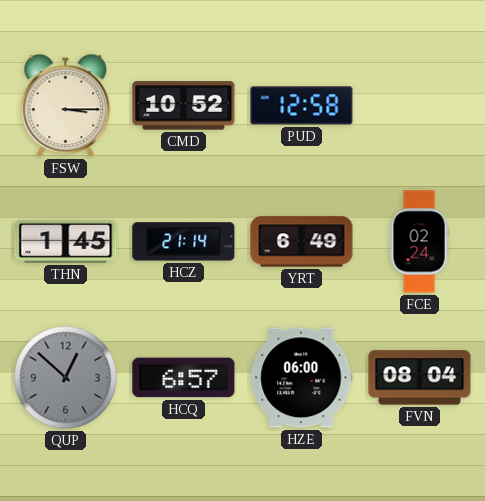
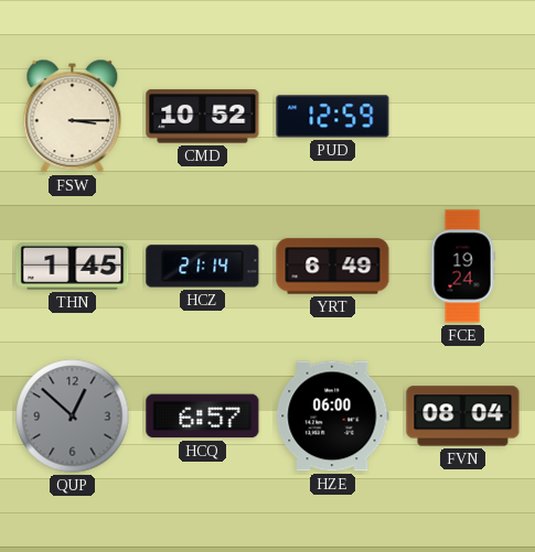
PUD: 12:58 -> 12:59 (333, 117)
FCE: 02:24 -> 19:24 (462, 267)
